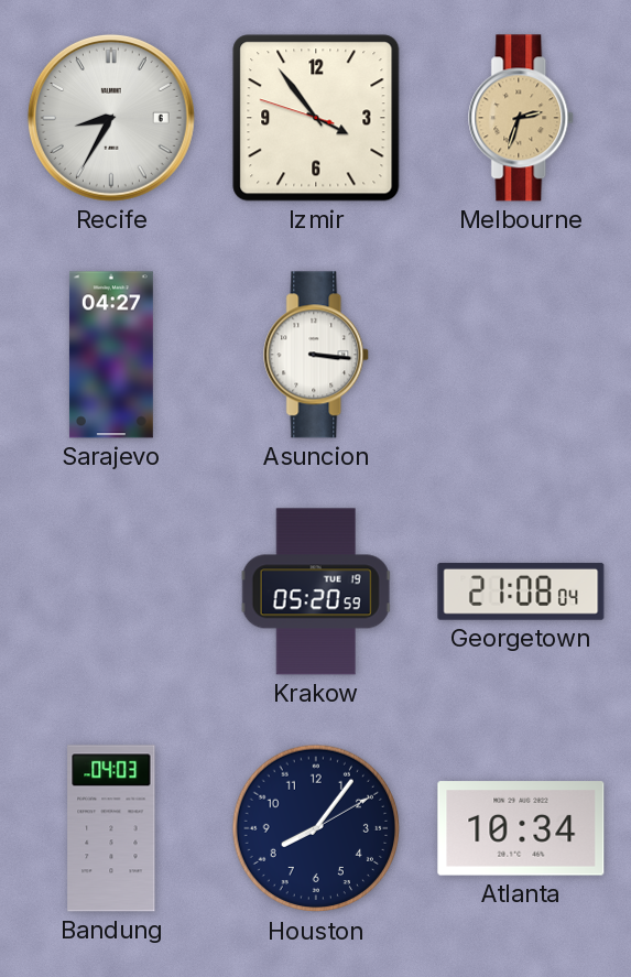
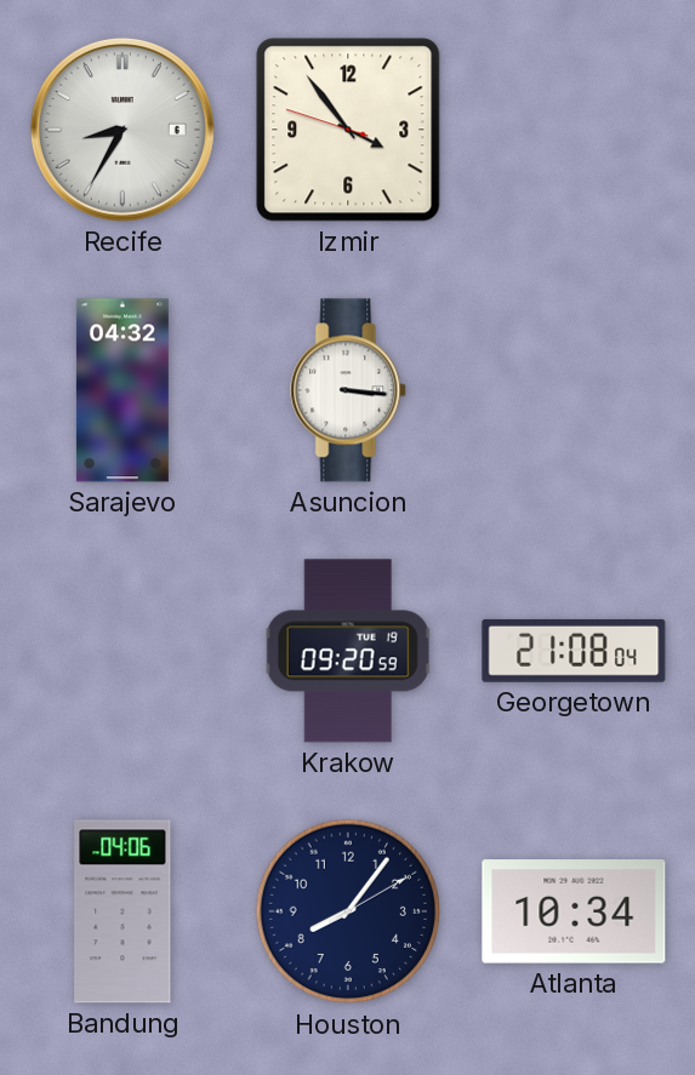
Melbourne: 2:33 -> none (522, 118)
Sarajevo: 04:27 -> 04:32 (123, 390)
Krakow: 05:20 -> 09:20 (348, 651)
Bandung: 04:03 -> 04:06 (123, 911)
